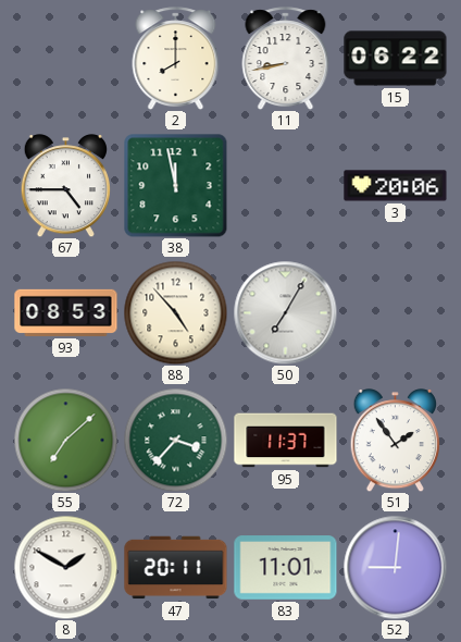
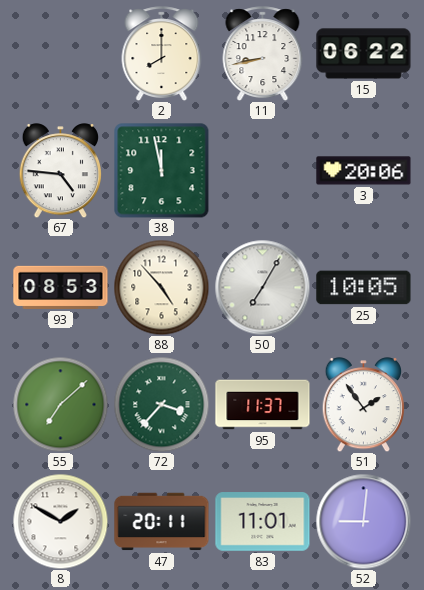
67: 4:45 -> 4:46 (60, 171)
25: none -> 10:05 (364, 288)
